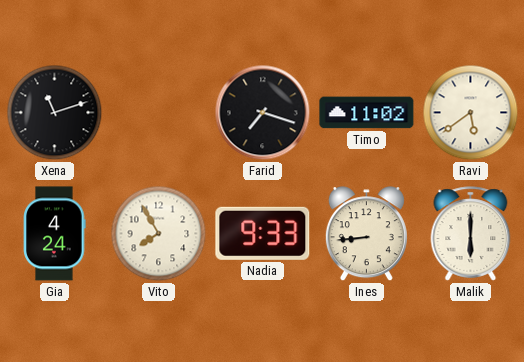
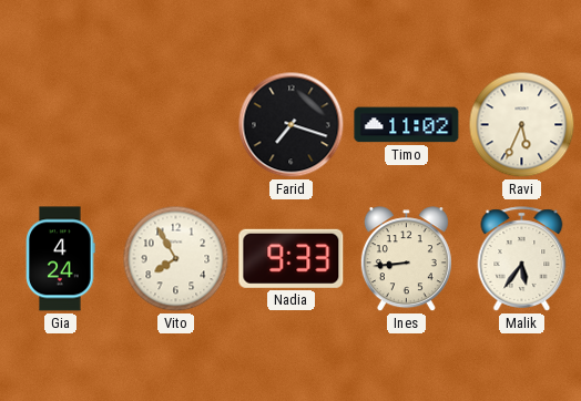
Xena: 11:12 -> none (55, 113)
Ravi: 5:39 -> 5:34 (522, 125)
Malik: 6:00 -> 5:36 (522, 259)
